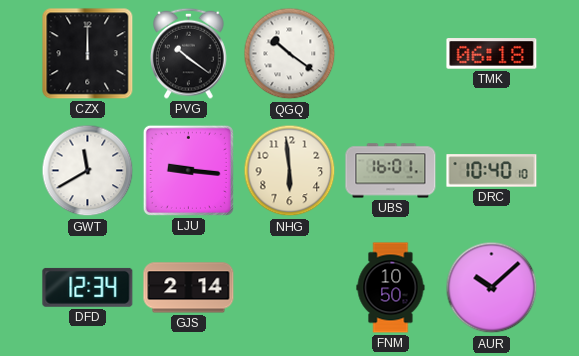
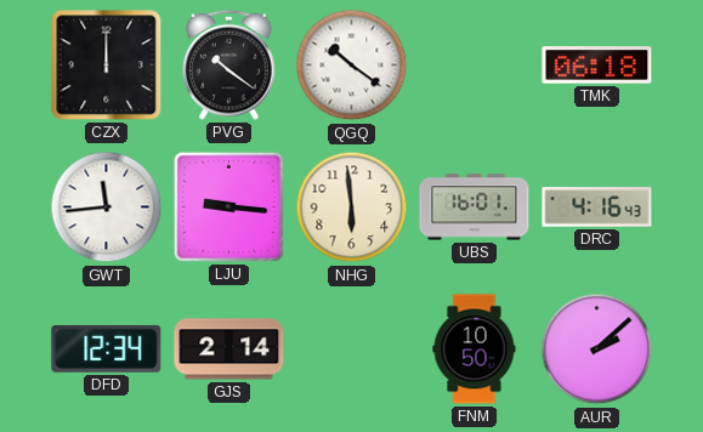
GWT: 11:40 -> 11:44 (107, 208)
DRC: 10:40 -> 4:16 (597, 208)
AUR: 10:08 -> 2:08 (597, 349)
